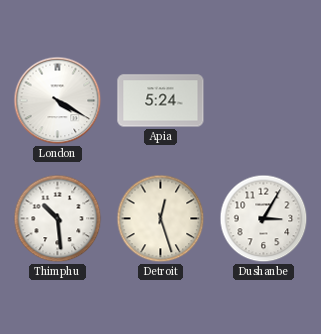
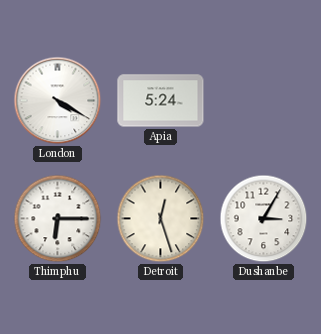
Thimphu: 10:29 -> 6:15 (58, 219)
